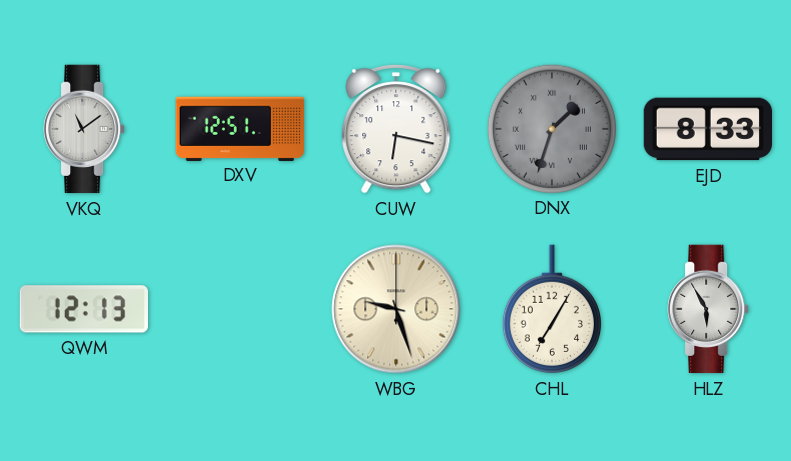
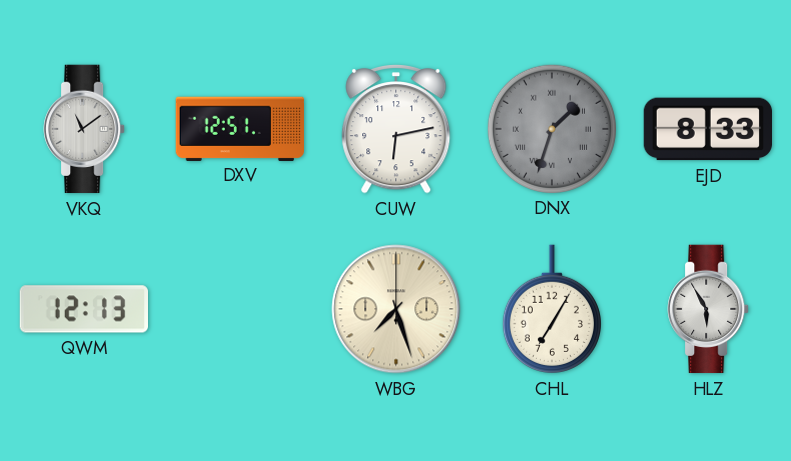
CUW: 6:17 -> 6:13 (396, 130)
WBG: 9:27 -> 7:27 (396, 309)
